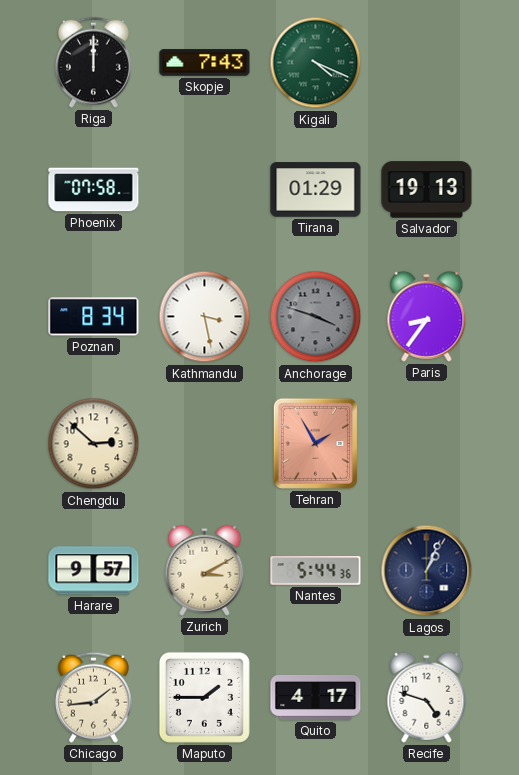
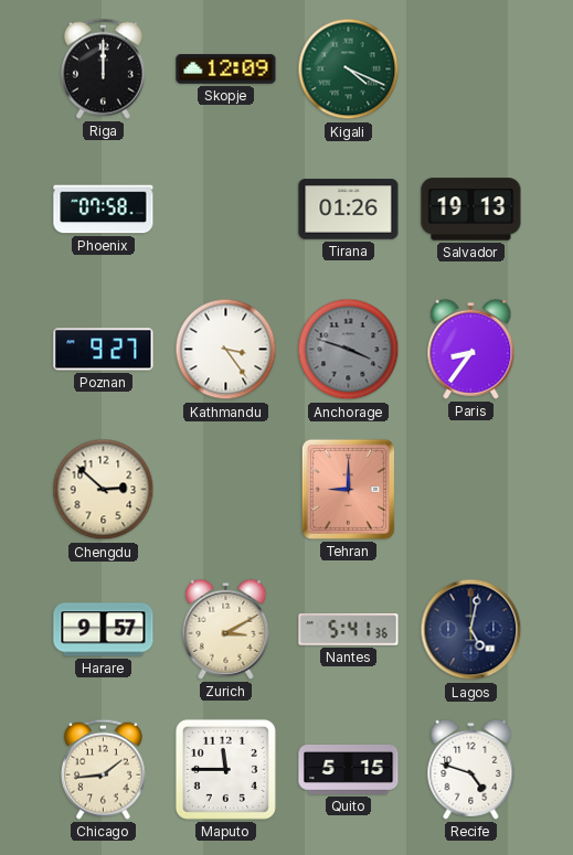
Skopje: 7:43 -> 12:09 (226, 70)
Tirana: 01:29 -> 01:26 (349, 210)
Poznan: 8:34 -> 9:27 (104, 350)
Kathmandu: 3:28 -> 3:24 (226, 350)
Tehran: 1:55 -> 9:00 (348, 489)
Nantes: 5:44 -> 5:41 (349, 630)
Lagos: 1:04 -> 5:02 (471, 630)
Maputo: 1:45 -> 11:45 (225, 769)
Quito: 4:17 -> 5:15 (349, 769)
